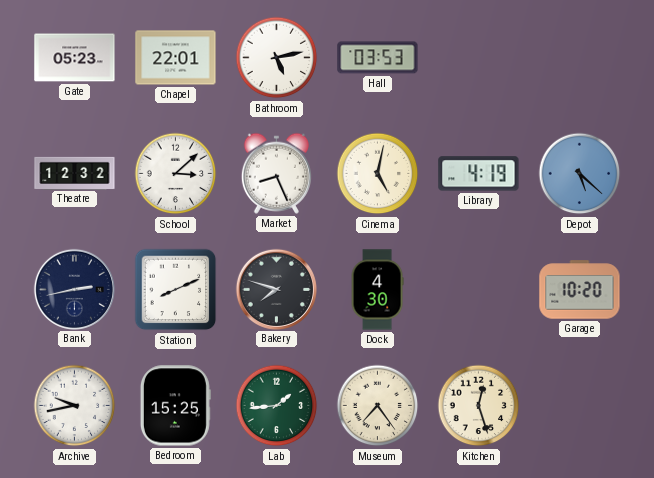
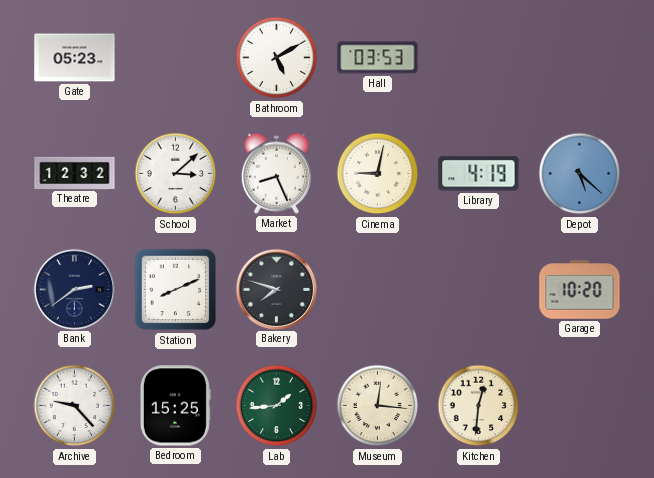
Chapel: 22:01 -> none (176, 58)
Bathroom: 5:13 -> 5:10 (277, 58)
Cinema: 5:02 -> 9:02 (378, 174)
Bank: 2:43 -> 2:39 (74, 289)
Dock: 4:30 -> none (377, 290)
Archive: 9:43 -> 9:23 (75, 406)
Museum: 7:24 -> 12:16 (378, 406)
Kitchen: 12:27 -> 12:31 (479, 406)
